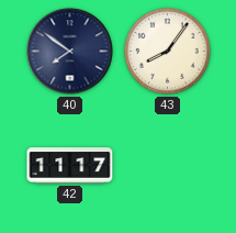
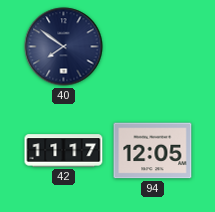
43: 8:06 -> none (168, 52)
94: none -> 12:05 (153, 151)
